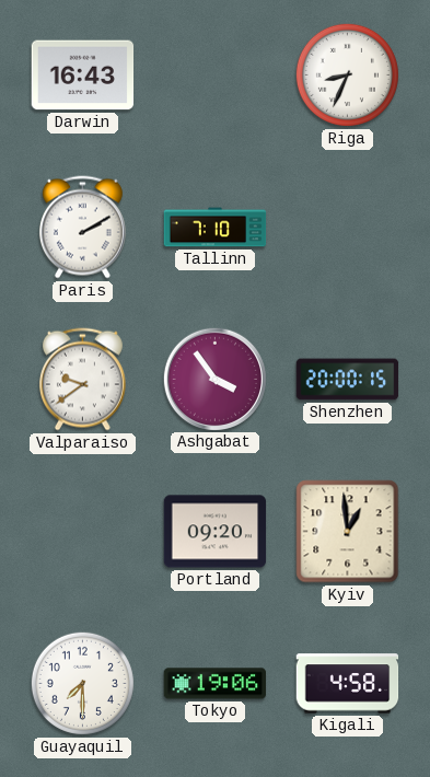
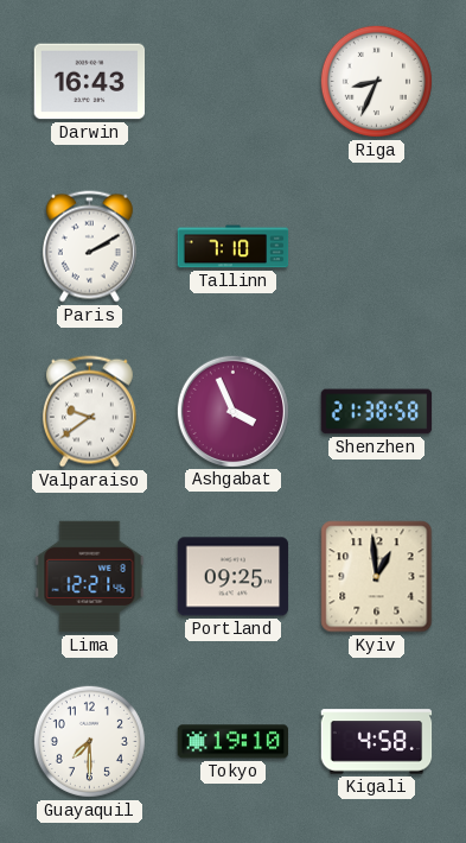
Ashgabat: 3:54 -> 3:56 (232, 411)
Shenzhen: 20:00 -> 21:38 (377, 412)
Lima: none -> 12:21 (90, 577)
Portland: 09:20 -> 09:25 (234, 577)
Tokyo: 19:06 -> 19:10 (234, 742)
